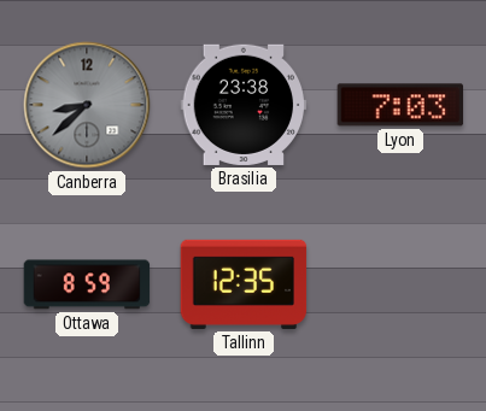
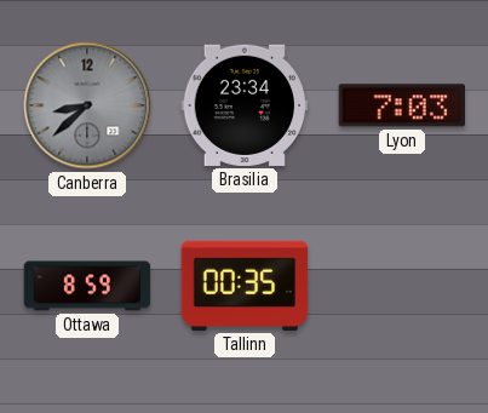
Brasilia: 23:38 -> 23:34 (245, 105)
Tallinn: 12:35 -> 00:35 (245, 286)
